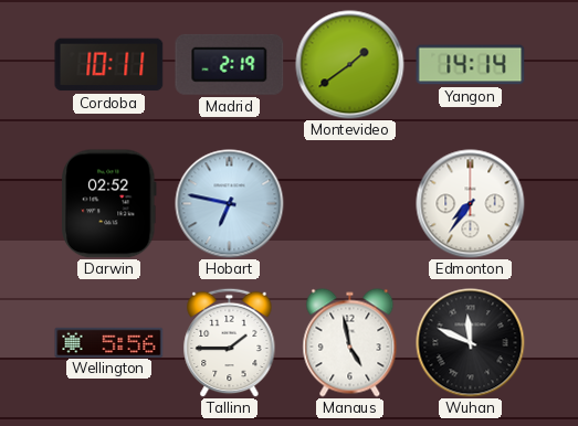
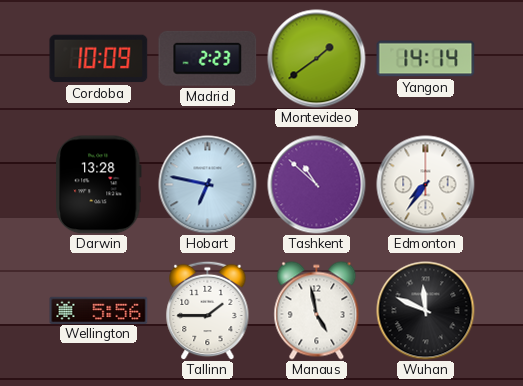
Cordoba: 10:11 -> 10:09 (99, 59)
Madrid: 2:19 -> 2:23 (208, 58)
Darwin: 02:52 -> 13:28 (99, 185)
Tashkent: none -> 10:52 (317, 185)
